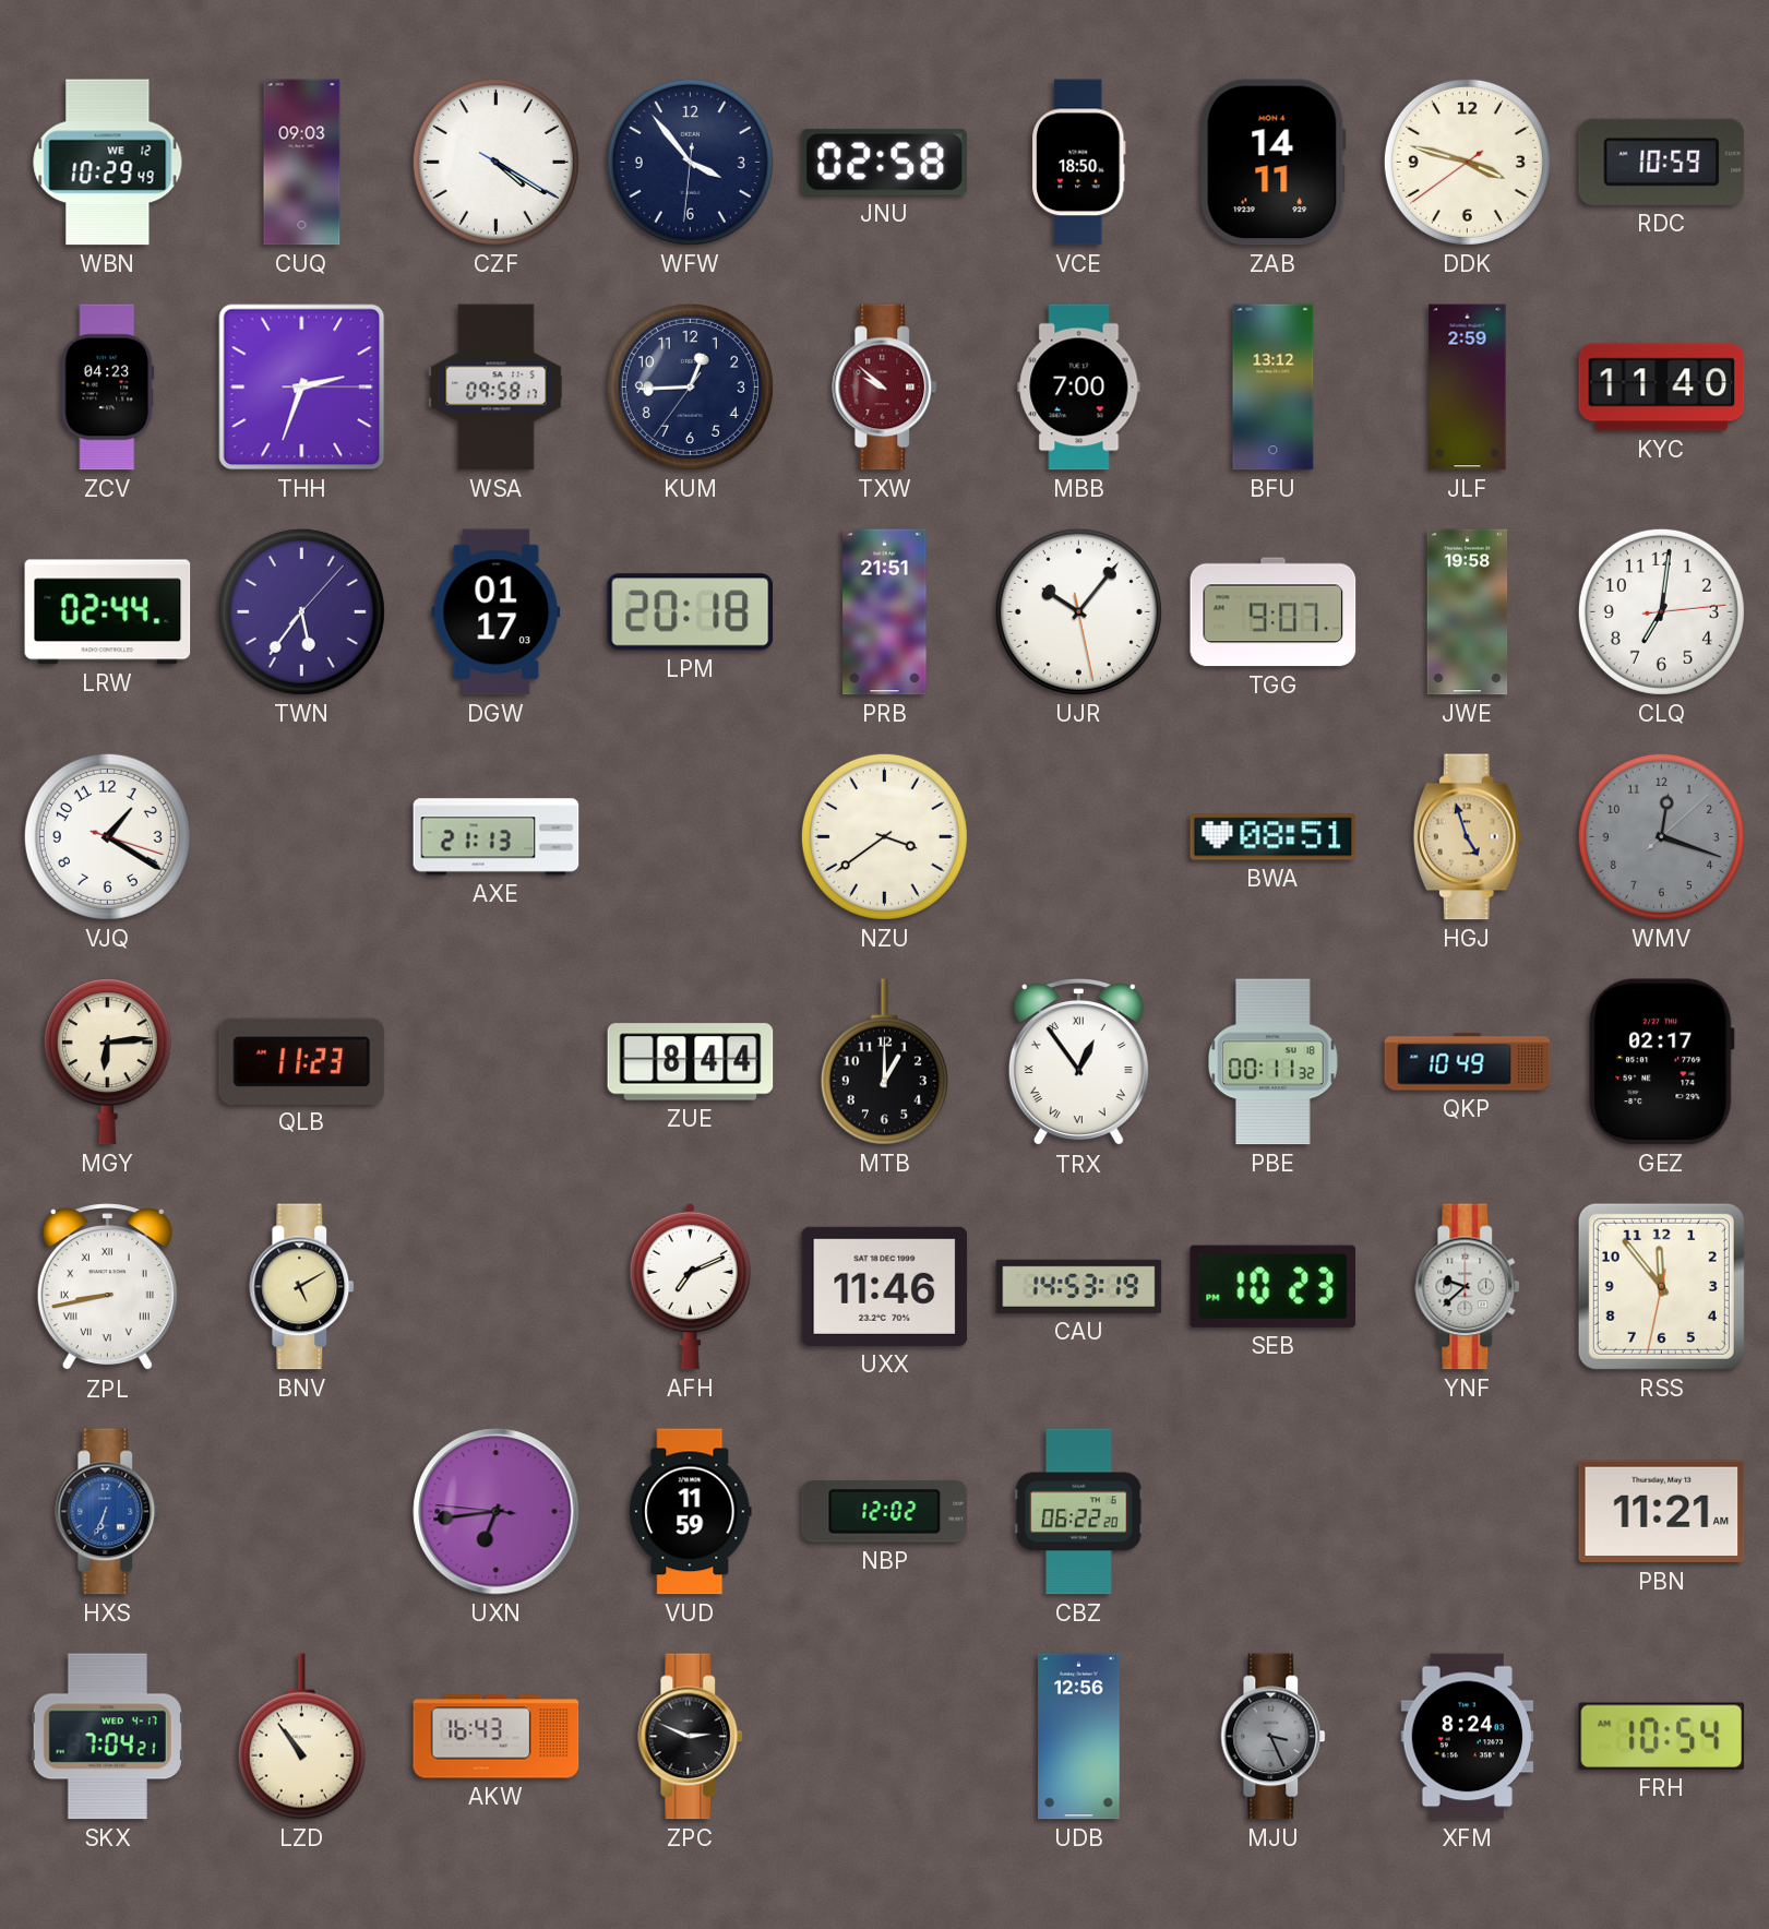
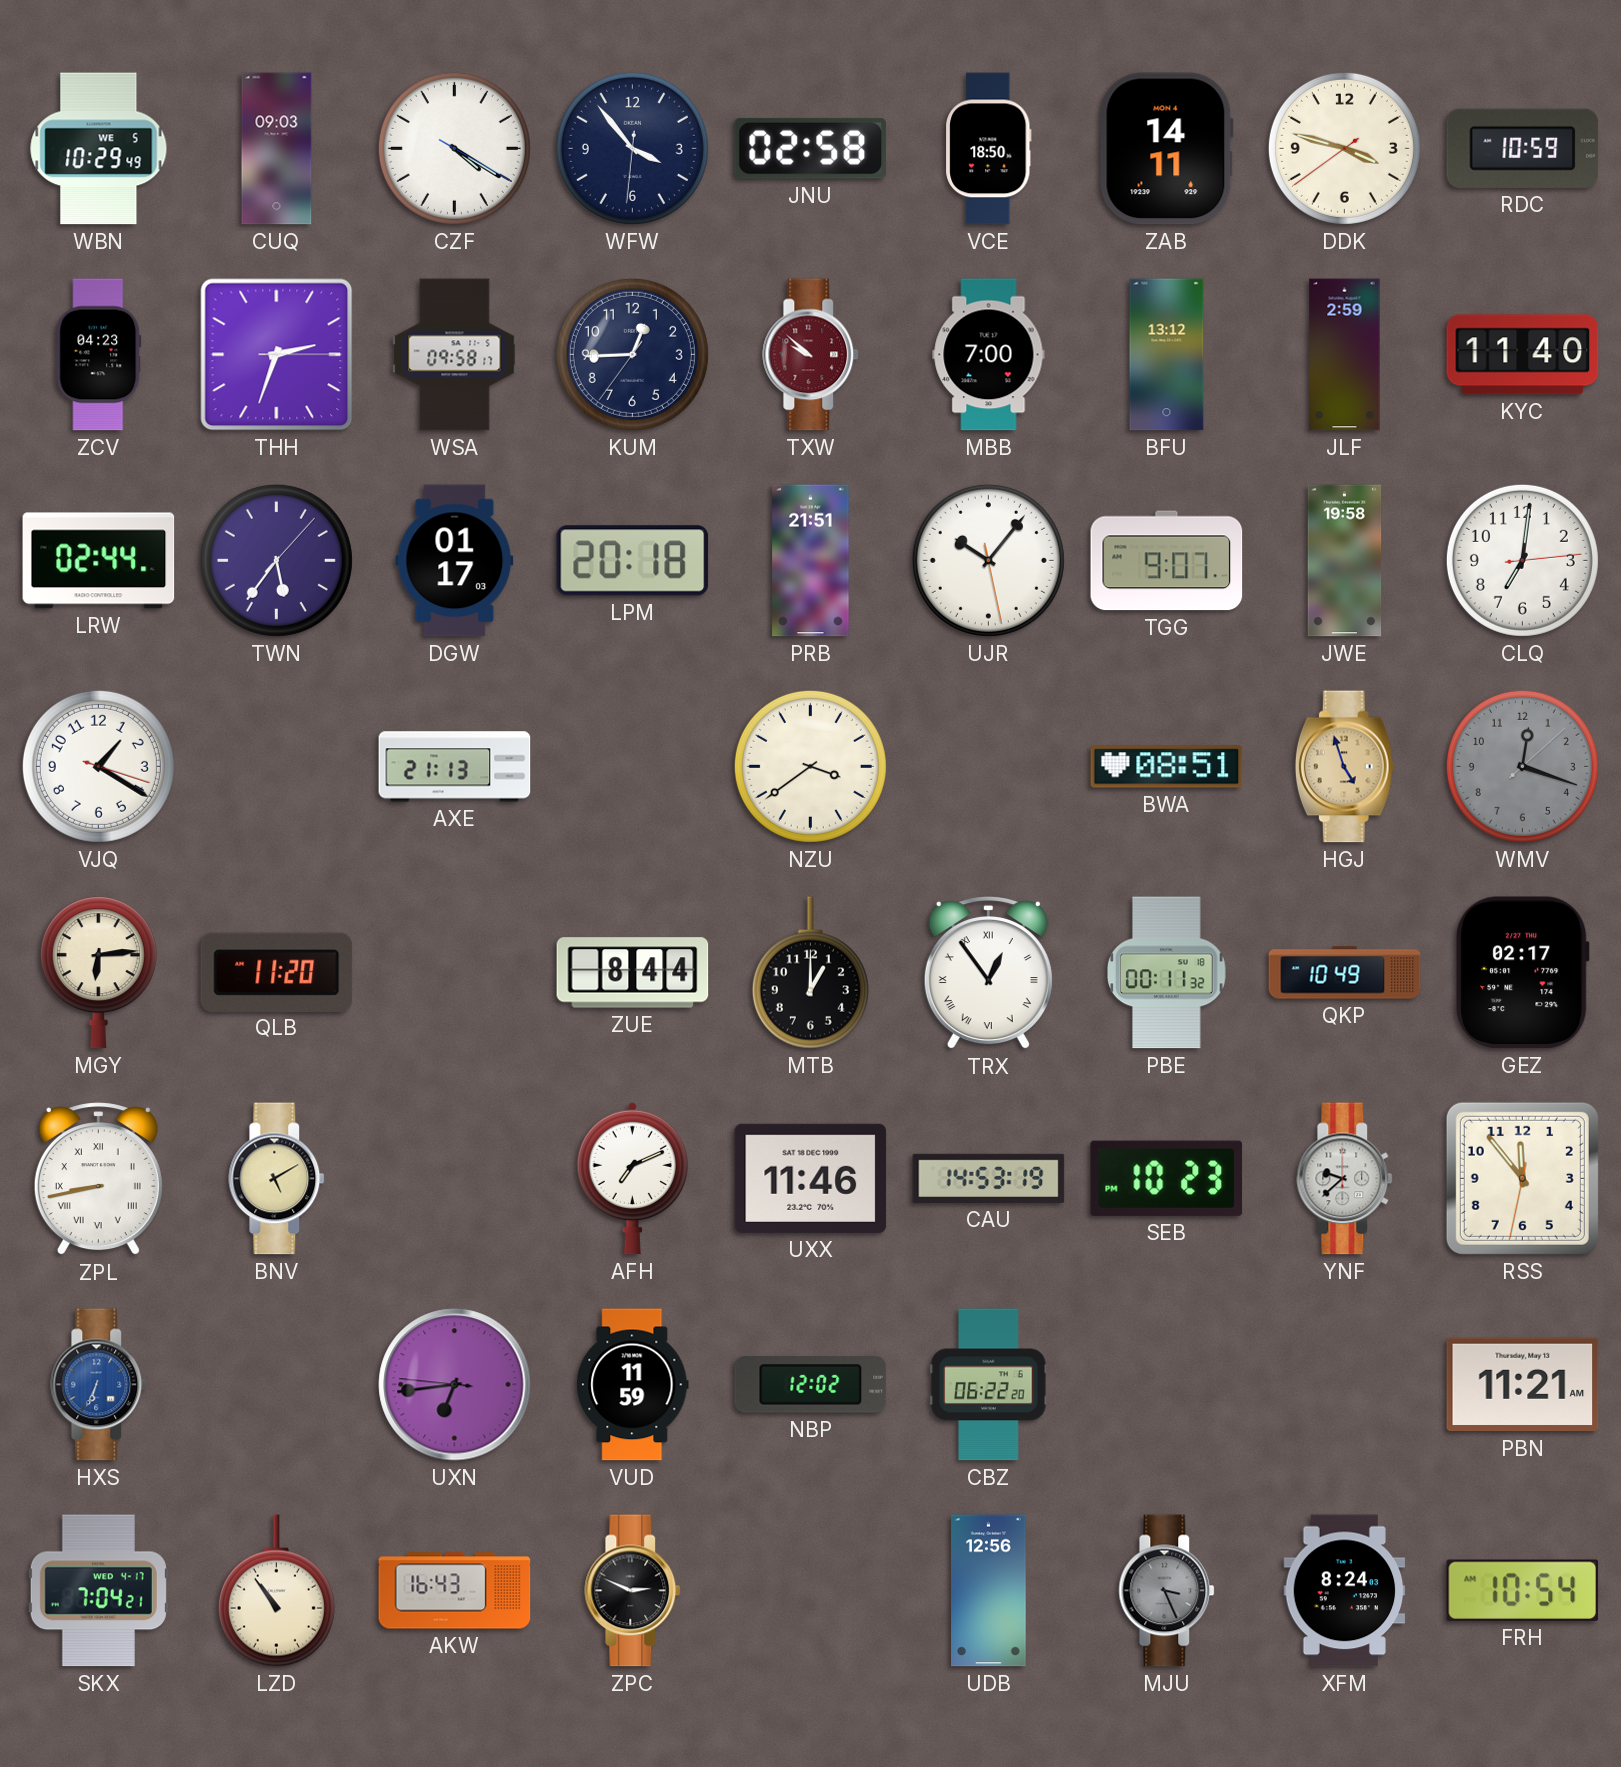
WBN date: WE 12 -> WE 5 (99, 149)
QLB: 11:23 -> 11:20 (277, 972)
